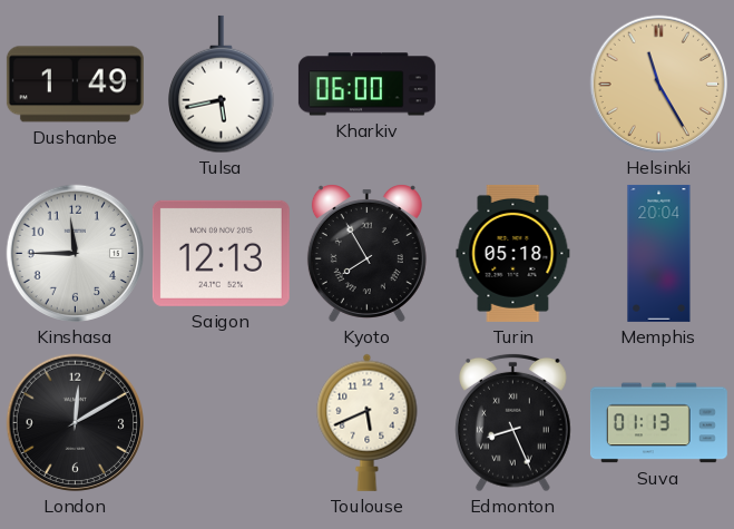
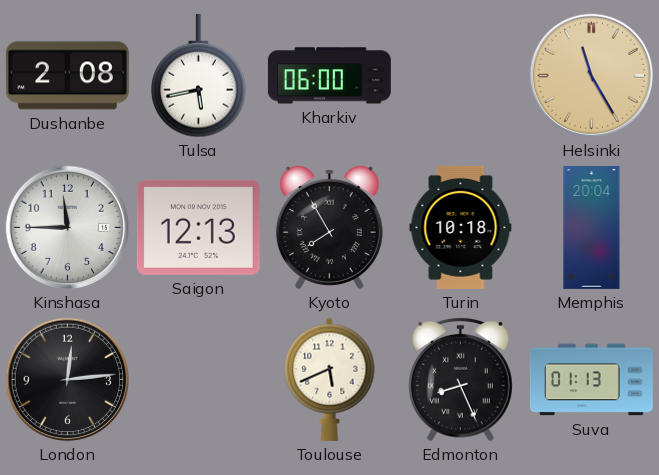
Dushanbe: 1:49 -> 2:08 (67, 76)
Turin: 05:18 -> 10:18 (461, 227)
London: 12:10 -> 12:14 (68, 380)
